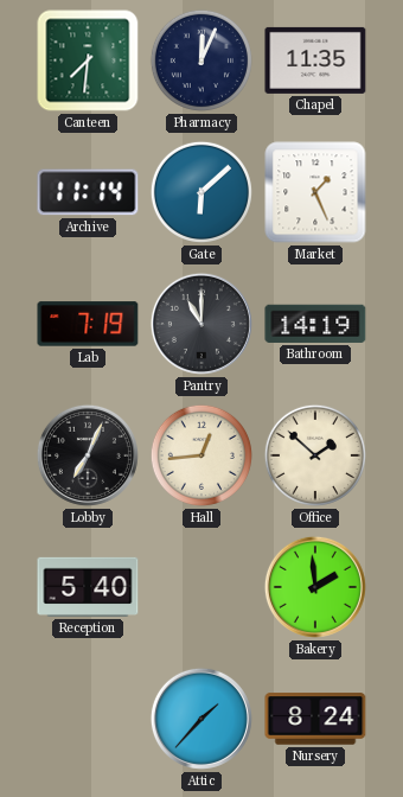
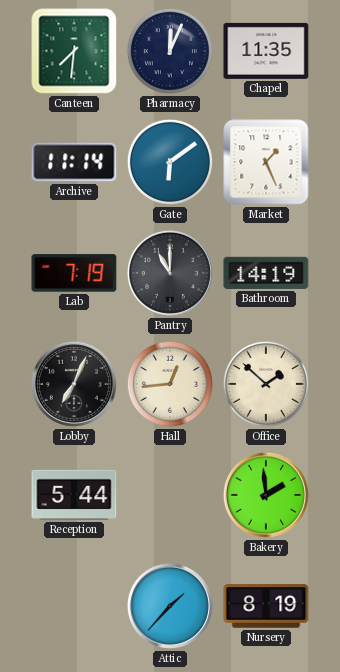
Gate: 6:08 -> 6:09 (170, 162)
Reception: 5:40 -> 5:44 (74, 495)
Nursery: 8:24 -> 8:19 (266, 606)
